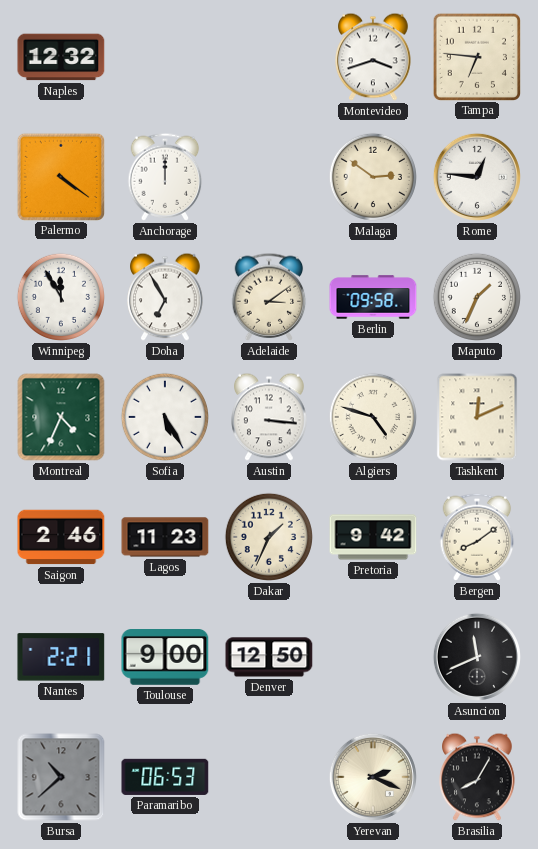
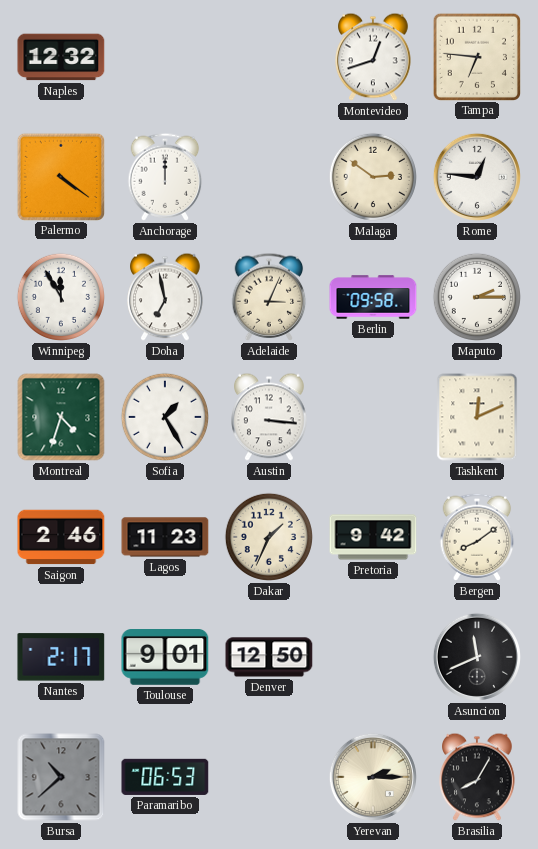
Montevideo: 3:42 -> 12:42 (373, 57)
Doha: 6:55 -> 6:58 (165, 297)
Adelaide: 3:09 -> 3:04 (269, 297)
Maputo: 1:34 -> 2:15 (477, 297)
Montreal: 4:34 -> 4:33 (61, 417)
Sofia: 5:25 -> 1:25 (165, 417)
Algiers: 4:48 -> none (373, 417)
Nantes: 2:21 -> 2:17 (61, 657)
Toulouse: 9:00 -> 9:01 (165, 658)
Yerevan: 2:19 -> 2:15 (373, 777)
